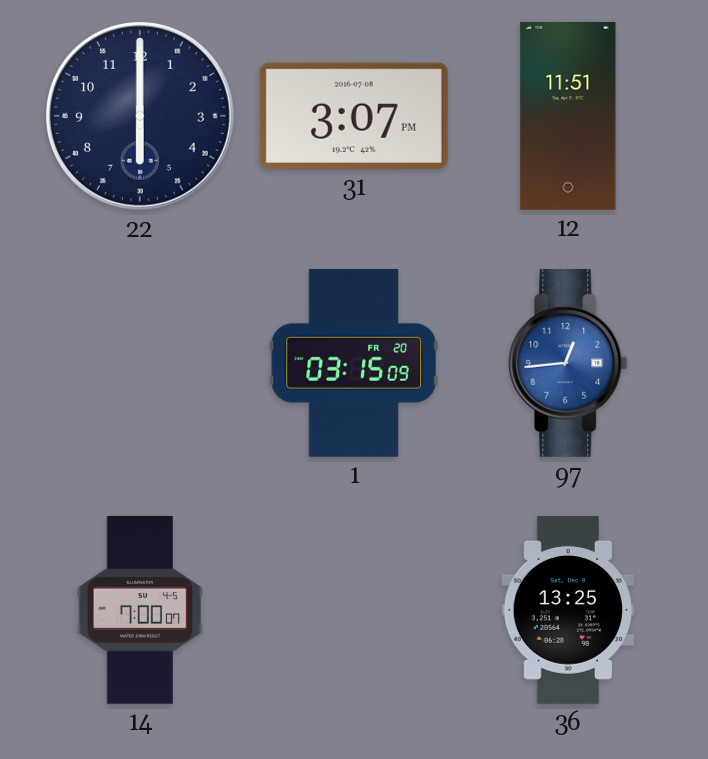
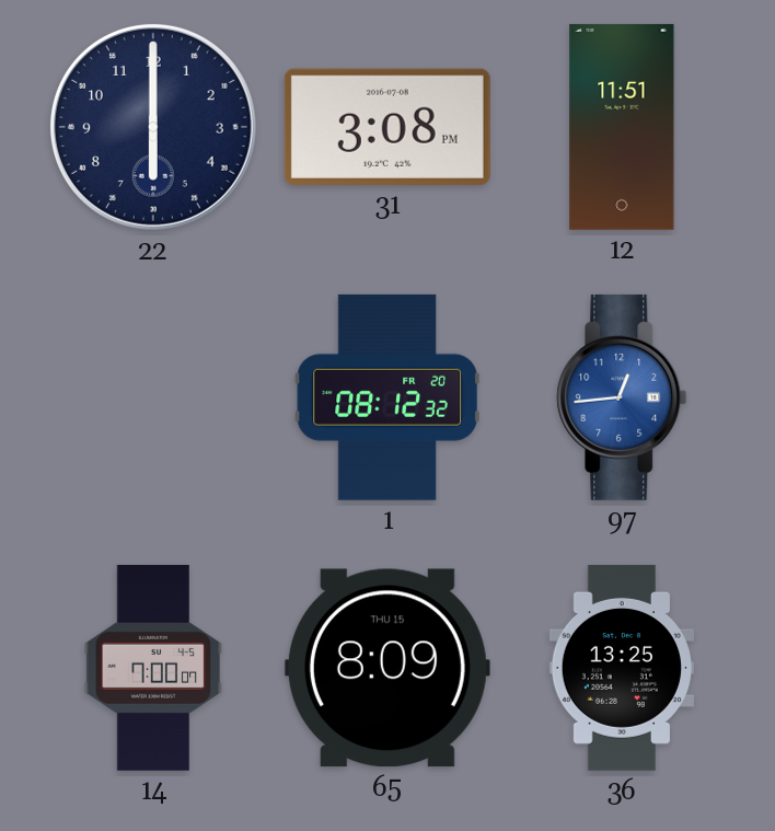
31: 3:07 -> 3:08 (387, 127)
1: 03:15 -> 08:12 (387, 397)
65: none -> 8:09 (387, 668)
